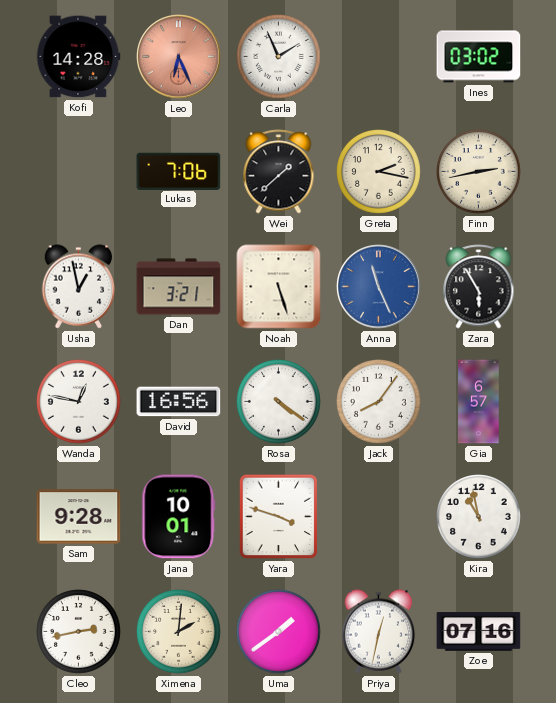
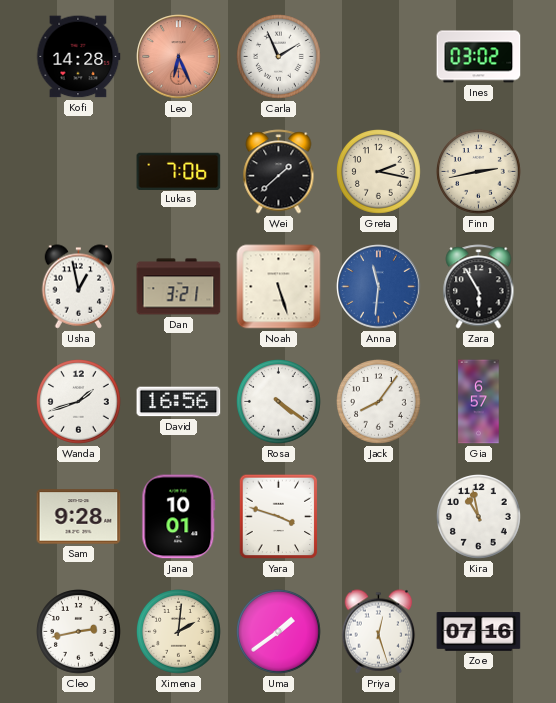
Anna: 11:26 -> 11:31 (379, 287)
Wanda: 12:47 -> 1:42 (79, 402)
Priya: 12:32 -> 12:27 (379, 632)
